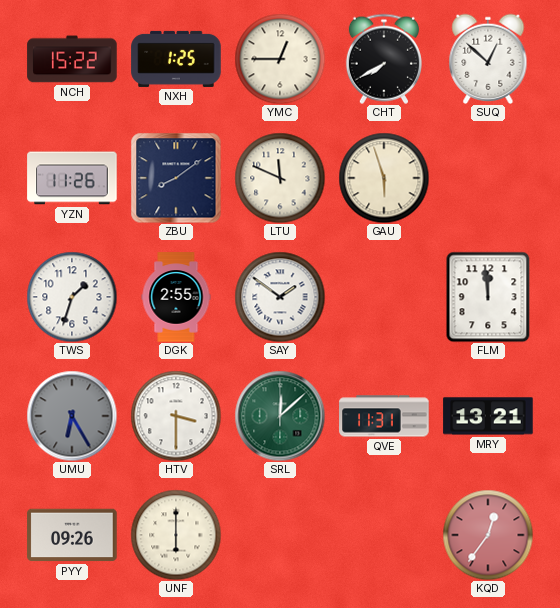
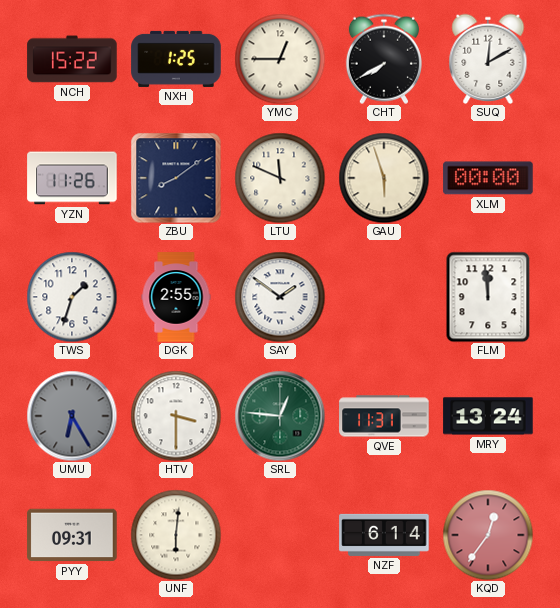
SUQ: 12:52 -> 12:10 (488, 58)
XLM: none -> 00:00 (488, 178)
SRL: 12:08 -> 12:46 (280, 416)
MRY: 13:21 -> 13:24 (488, 416)
PYY: 09:26 -> 09:31 (72, 535)
UNF: 6:00 -> 6:01 (176, 535)
NZF: none -> 6:14 (384, 535)
